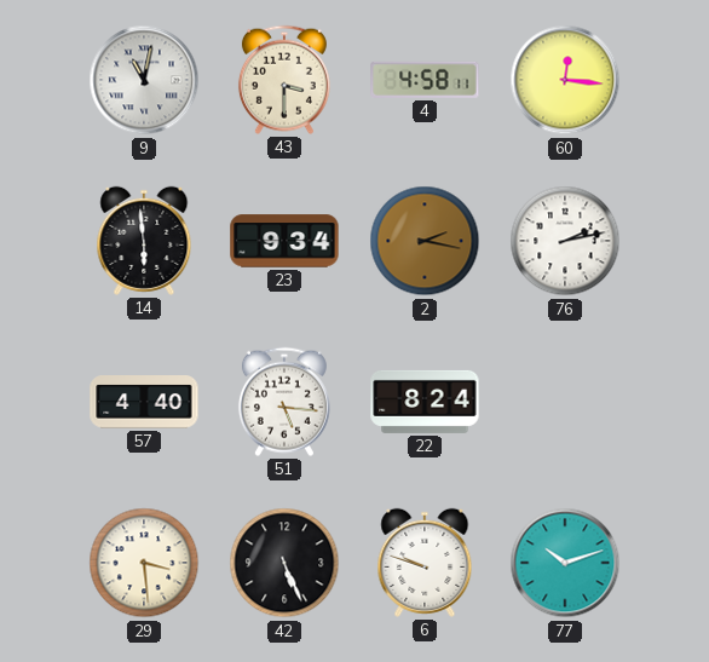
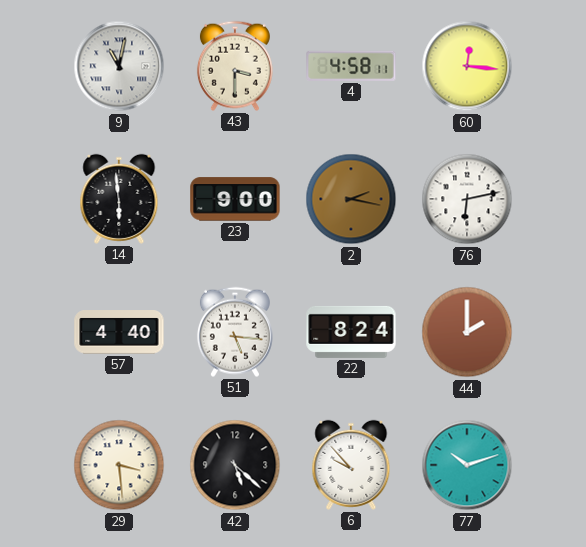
23: 9:34 -> 9:00 (235, 199)
76: 2:13 -> 6:13 (467, 199)
44: none -> 2:00 (467, 332)
42: 5:26 -> 5:22 (235, 465)
6: 9:48 -> 9:53 (351, 465)
